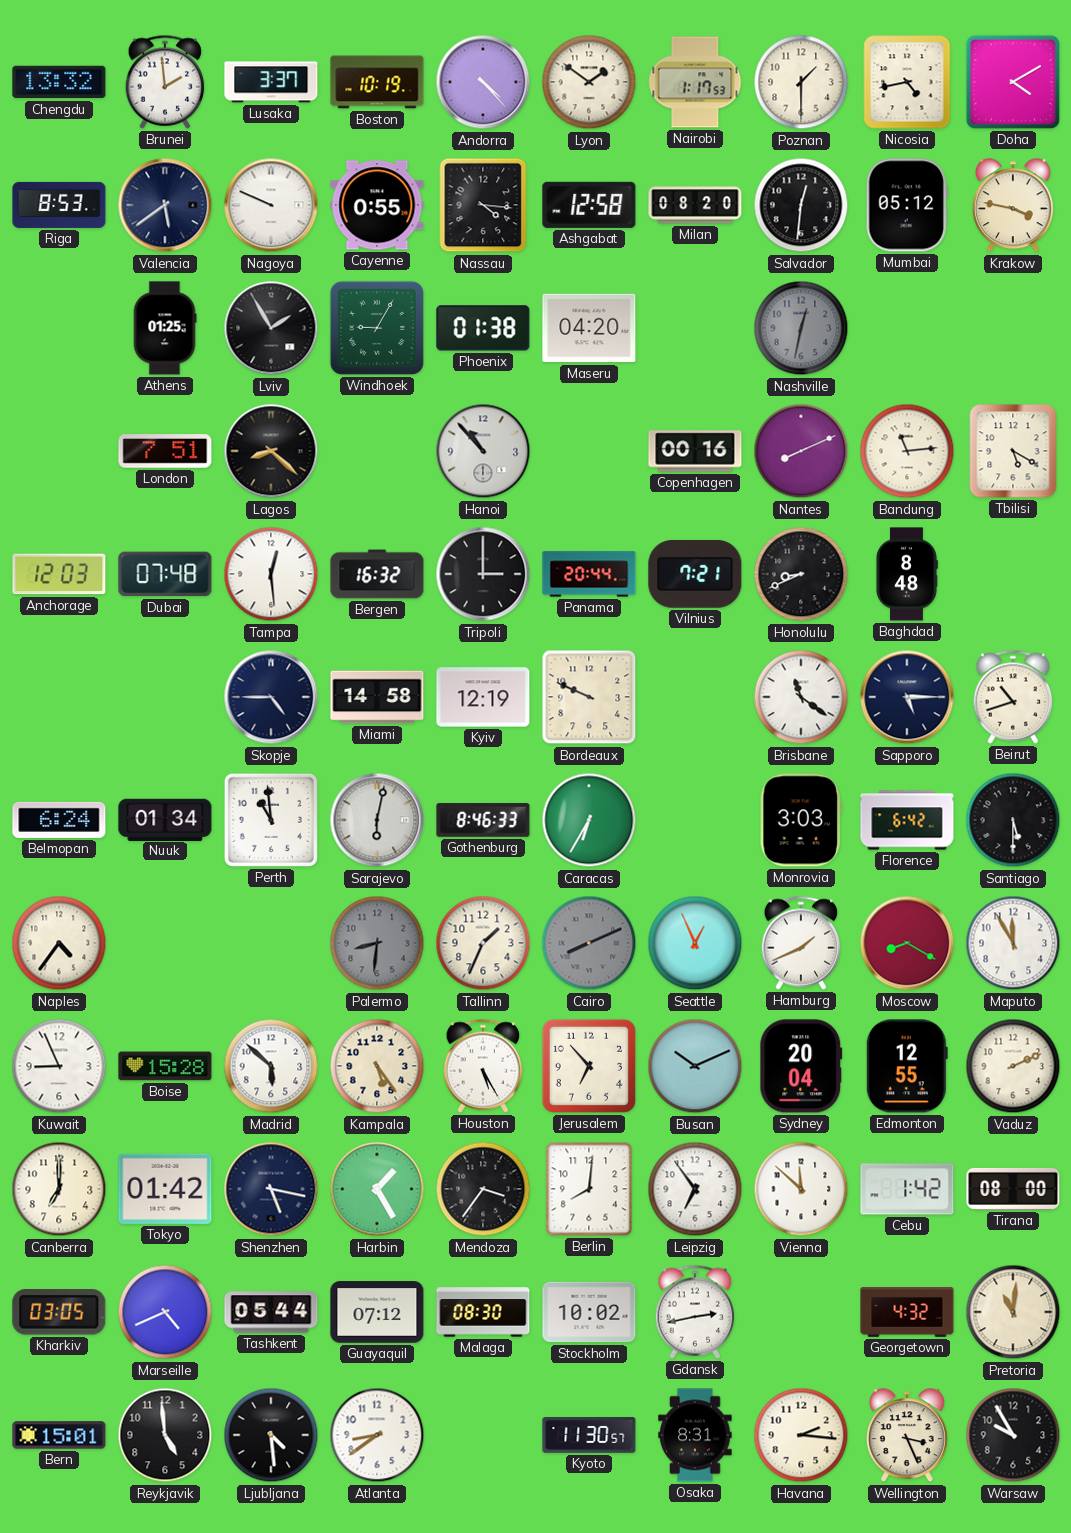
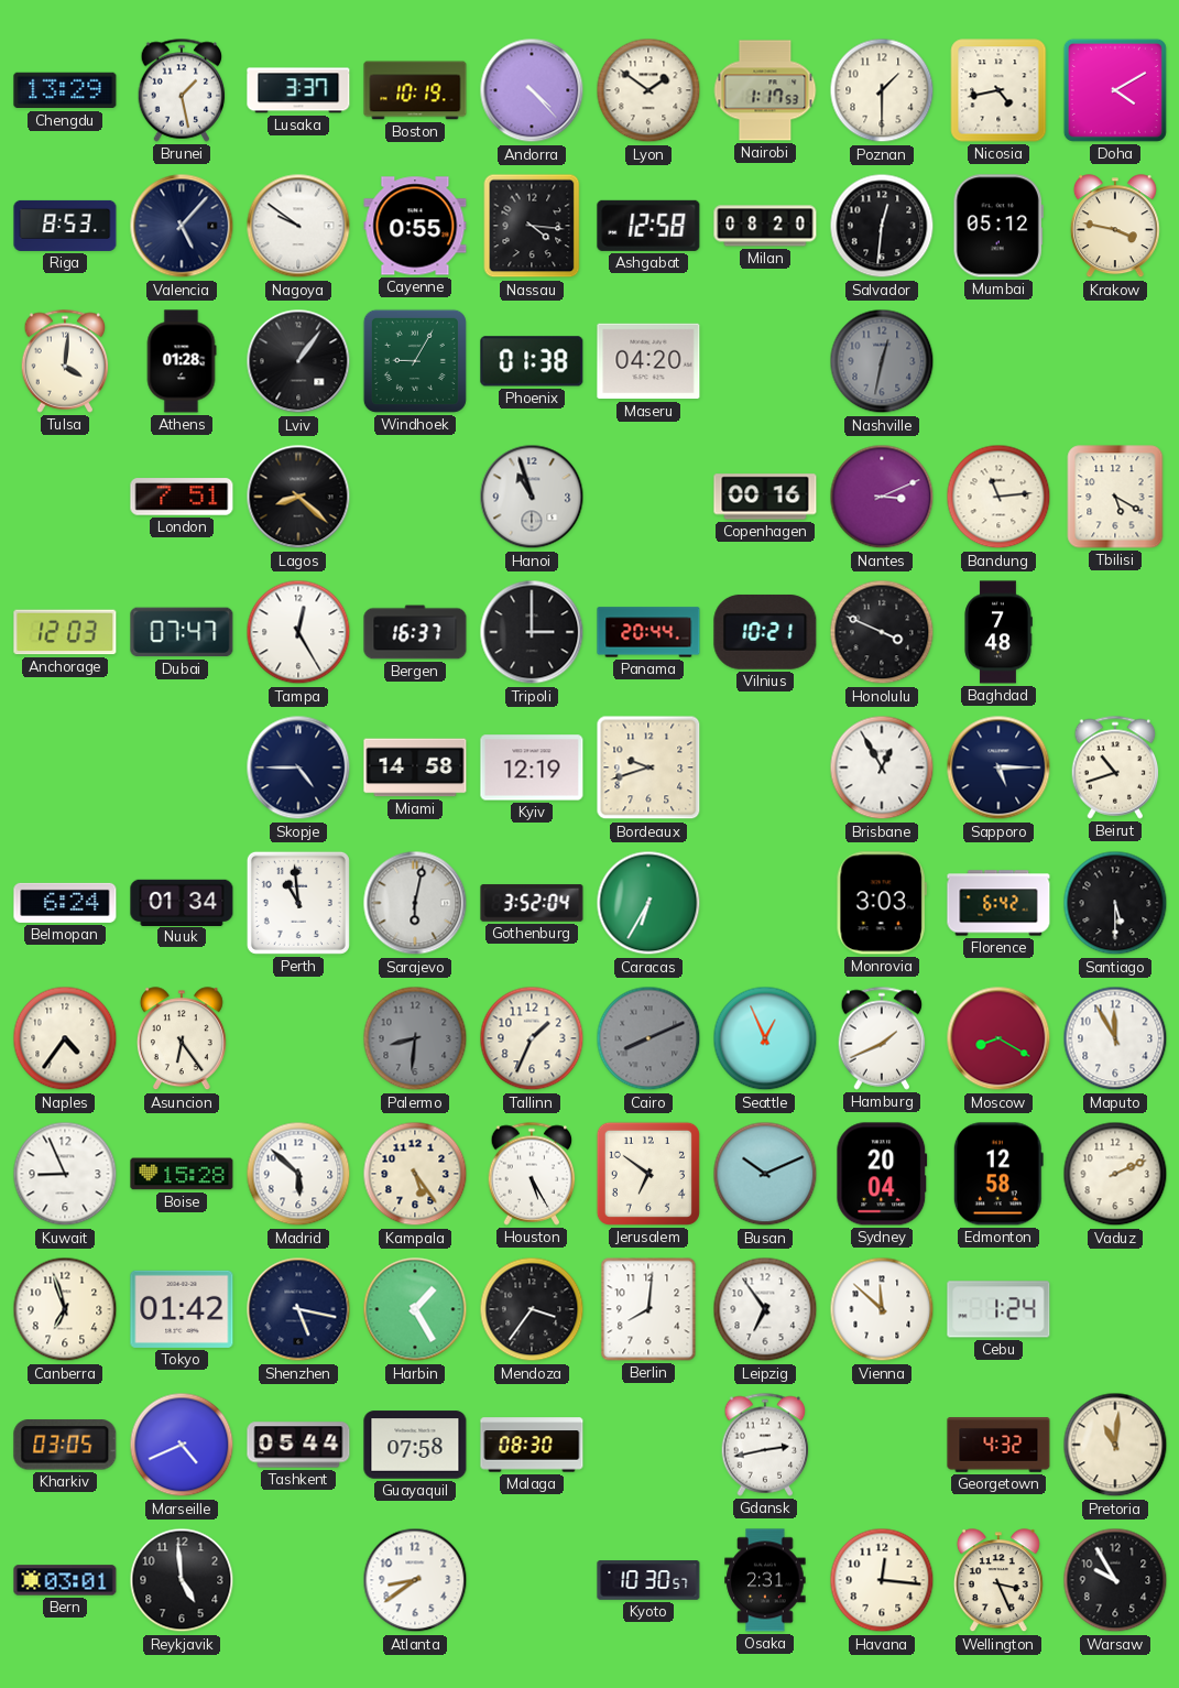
Chengdu: 13:32 -> 13:29 (65, 90)
Brunei: 1:59 -> 1:28 (182, 90)
Valencia: 5:39 -> 5:07 (182, 226)
Nagoya: 9:49 -> 9:51 (298, 226)
Tulsa: none -> 4:01 (65, 361)
Athens: 01:25 -> 01:28 (182, 361)
Lviv: 1:55 -> 1:06 (298, 361)
Hanoi: 10:53 -> 10:57 (532, 497)
Nantes: 8:11 -> 3:11 (882, 497)
Dubai: 07:48 -> 07:47 (182, 632)
Tampa: 12:29 -> 12:25 (298, 632)
Bergen: 16:32 -> 16:37 (415, 632)
Vilnius: 7:21 -> 10:21 (765, 632)
Honolulu: 8:41 -> 3:49 (882, 632)
Baghdad: 8:48 -> 7:48 (998, 632)
Bordeaux: 9:49 -> 9:42 (648, 767)
Brisbane: 11:21 -> 12:55 (882, 767)
Gothenburg: 8:46 -> 3:52 (532, 903)
Asuncion: none -> 6:24 (182, 1039)
Jerusalem: 6:53 -> 6:51 (648, 1174)
Edmonton: 12:55 -> 12:58 (998, 1174)
Canberra: 7:00 -> 6:57 (65, 1309)
Cebu: 1:42 -> 1:24 (998, 1309)
Tirana: 08:00 -> none (1013, 1189)
Guayaquil: 07:12 -> 07:58 (415, 1445)
Stockholm: 10:02 -> none (589, 1312)
Bern: 15:01 -> 03:01 (65, 1580)
Ljubljana: 4:29 -> none (271, 1435)
Kyoto: 11:30 -> 10:30 (648, 1580)
Osaka: 8:31 -> 2:31 (765, 1580)
Havana: 2:16 -> 12:16 (882, 1580)
